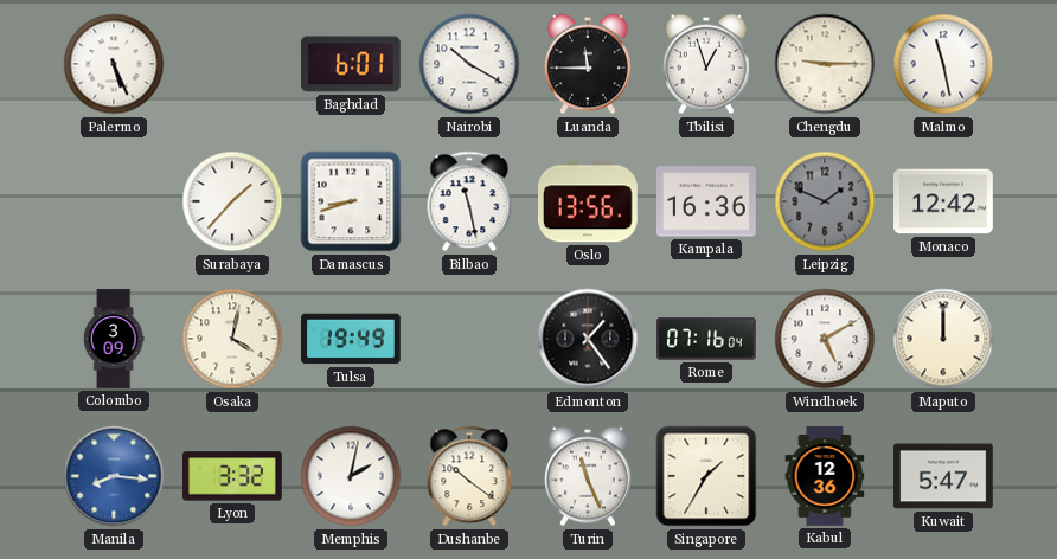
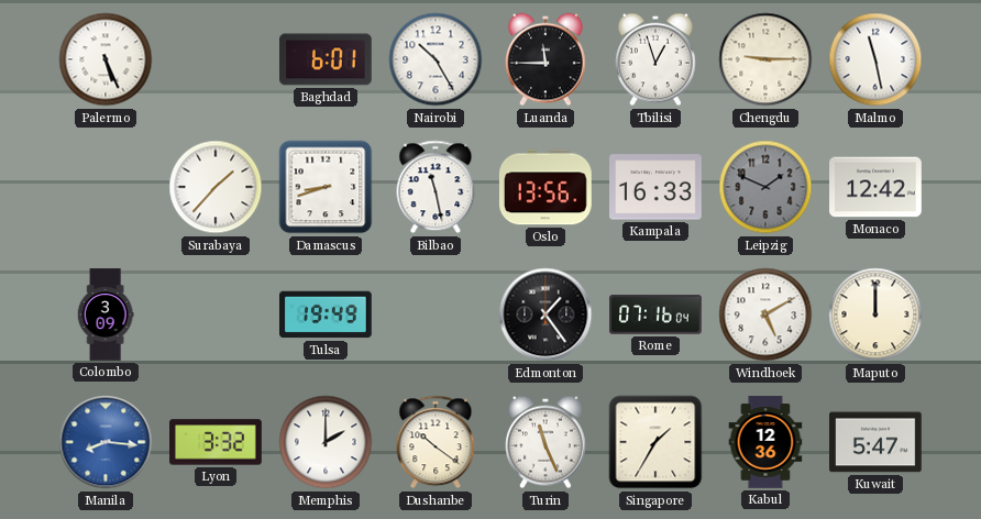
Nairobi: 10:20 -> 10:25 (436, 59)
Kampala: 16:36 -> 16:33 (657, 187)
Osaka: 4:02 -> none (232, 339)
Memphis: 2:02 -> 2:00 (326, 442)
